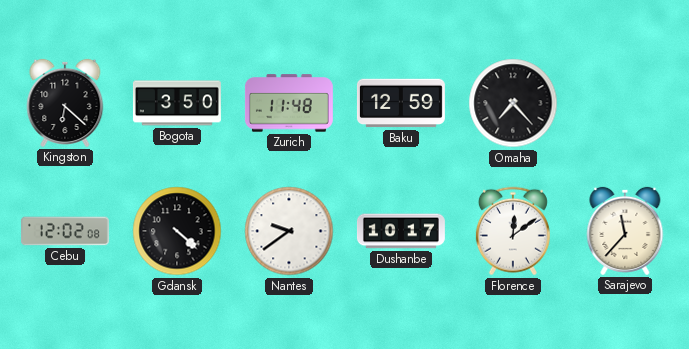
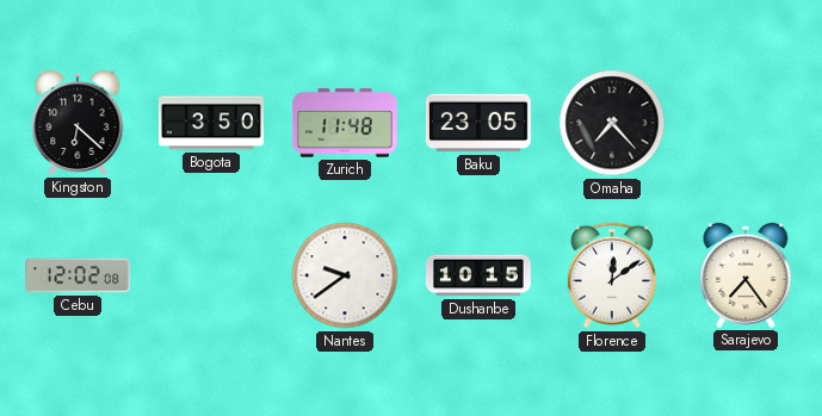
Baku: 12:59 -> 23:05 (478, 123)
Gdansk: 4:22 -> none (177, 231)
Dushanbe: 10:17 -> 10:15 (478, 275)
Sarajevo: 11:37 -> 7:24 (746, 275)
